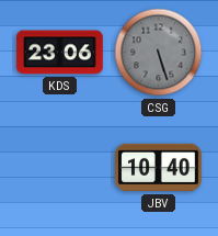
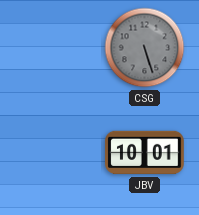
KDS: 23:06 -> none (60, 53)
JBV: 10:40 -> 10:01 (145, 153)
